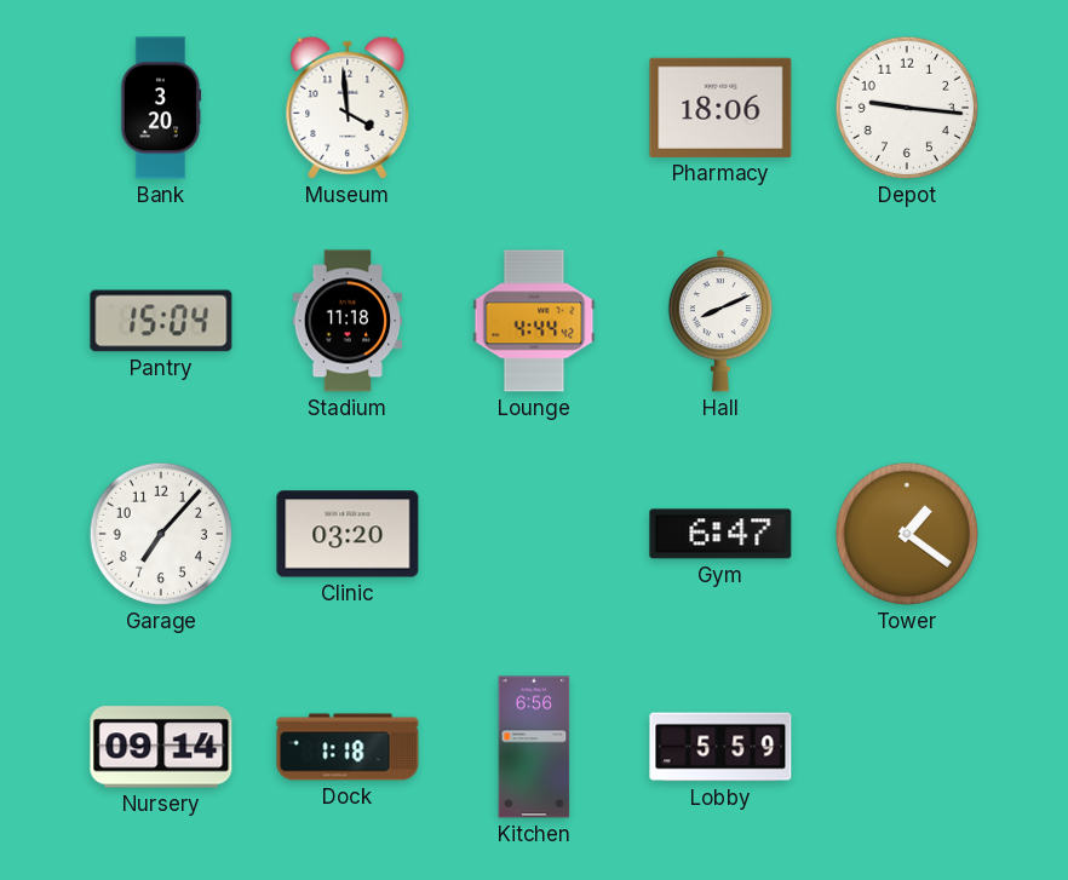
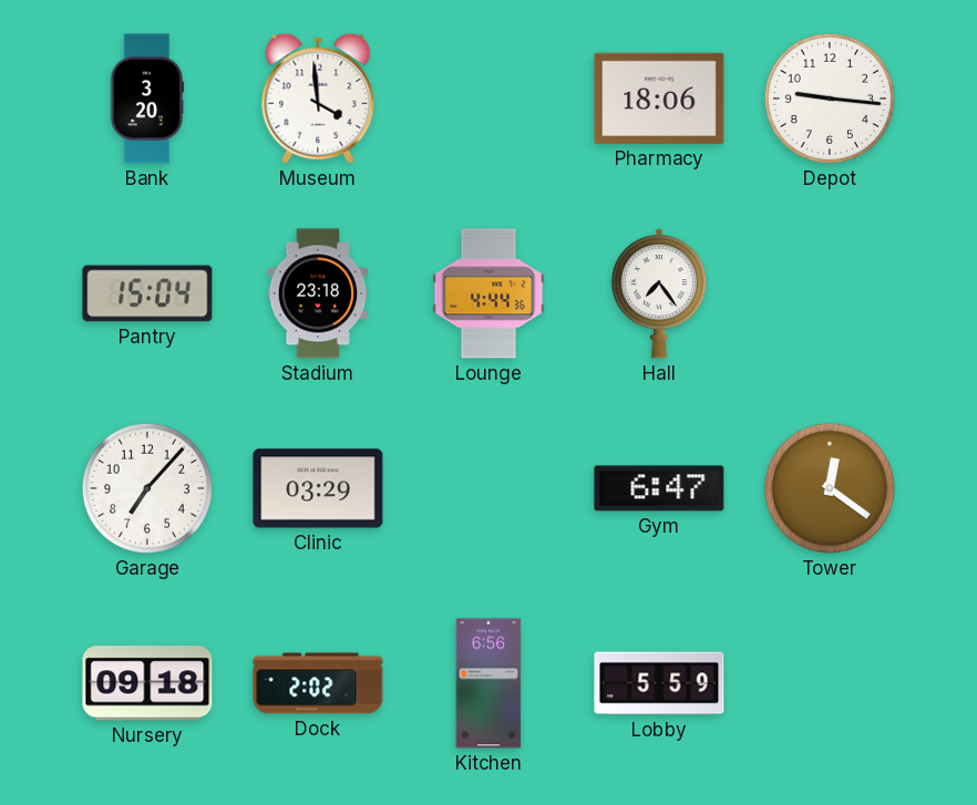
Stadium: 11:18 -> 23:18 (318, 293)
Lounge: 4:44:42 -> 4:44:36 (488, 293)
Hall: 8:11 -> 7:24 (658, 293)
Clinic: 03:20 -> 03:29 (318, 488)
Tower: 1:21 -> 12:21 (830, 488)
Nursery: 09:14 -> 09:18 (147, 683)
Dock: 1:18 -> 2:02 (318, 683)
